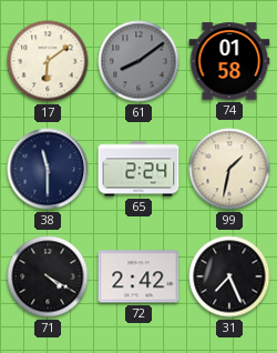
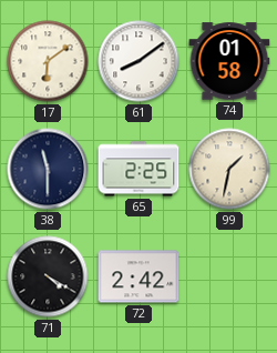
61 dial: grey -> white (138, 61)
65: 2:24 -> 2:25 (138, 169)
31: 7:26 -> none (229, 276)
